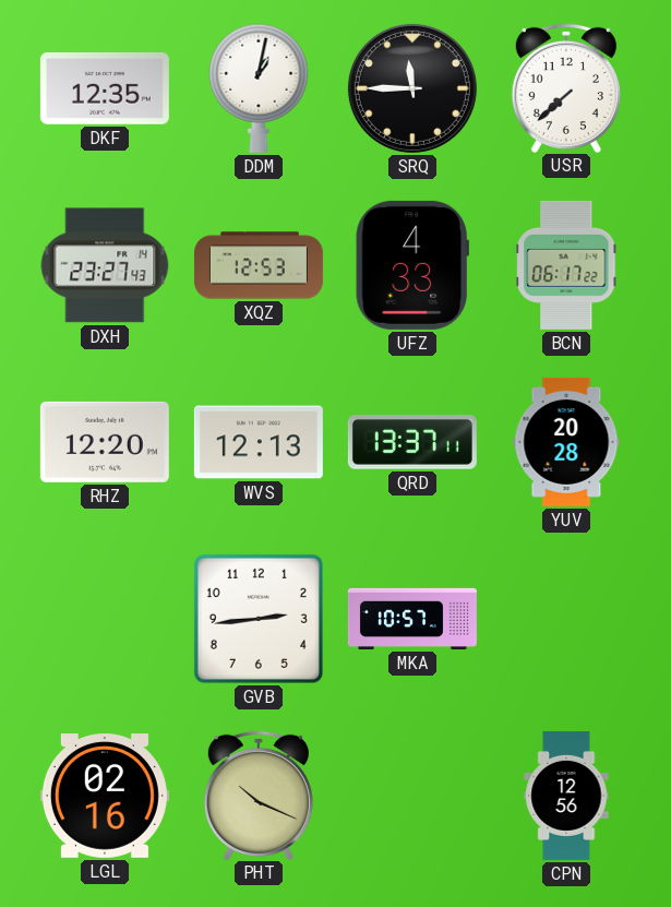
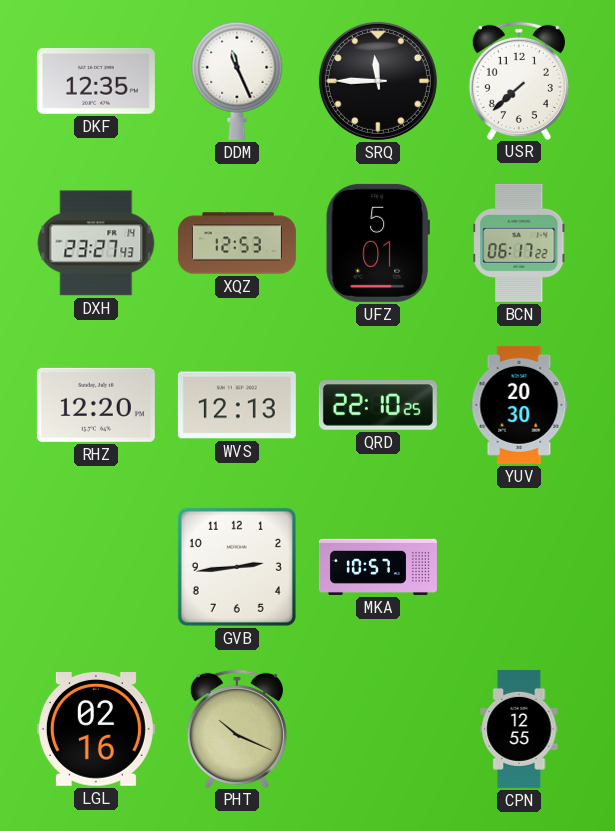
DDM: 1:02 -> 11:26 (237, 81)
UFZ: 4:33 -> 5:01 (378, 243)
QRD: 13:37 -> 22:10 (378, 405)
YUV: 20:28 -> 20:30 (519, 405)
CPN: 12:56 -> 12:55 (519, 729)
